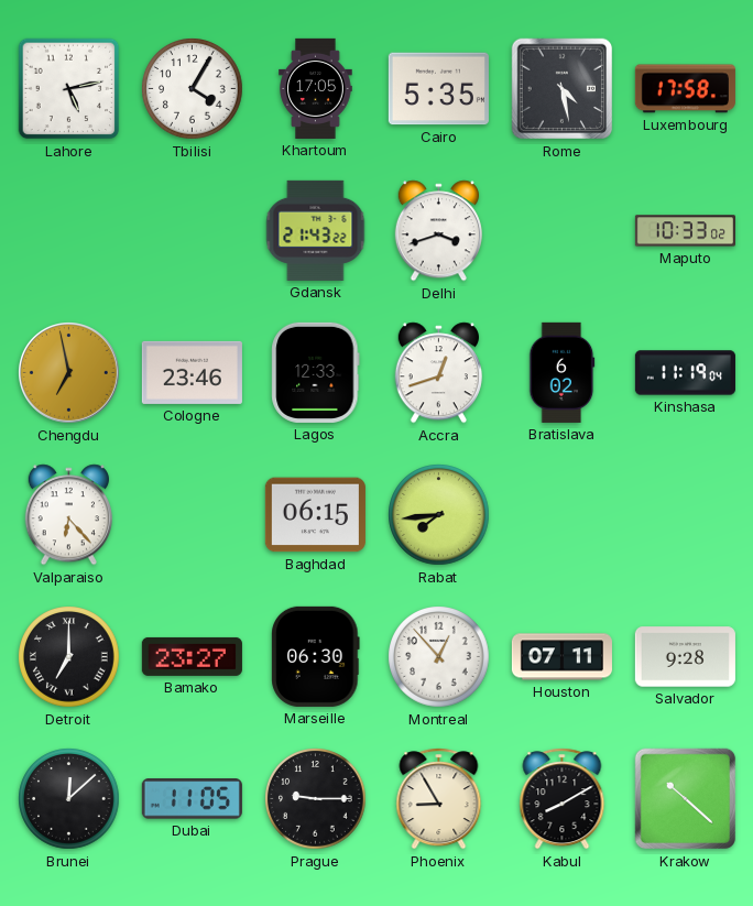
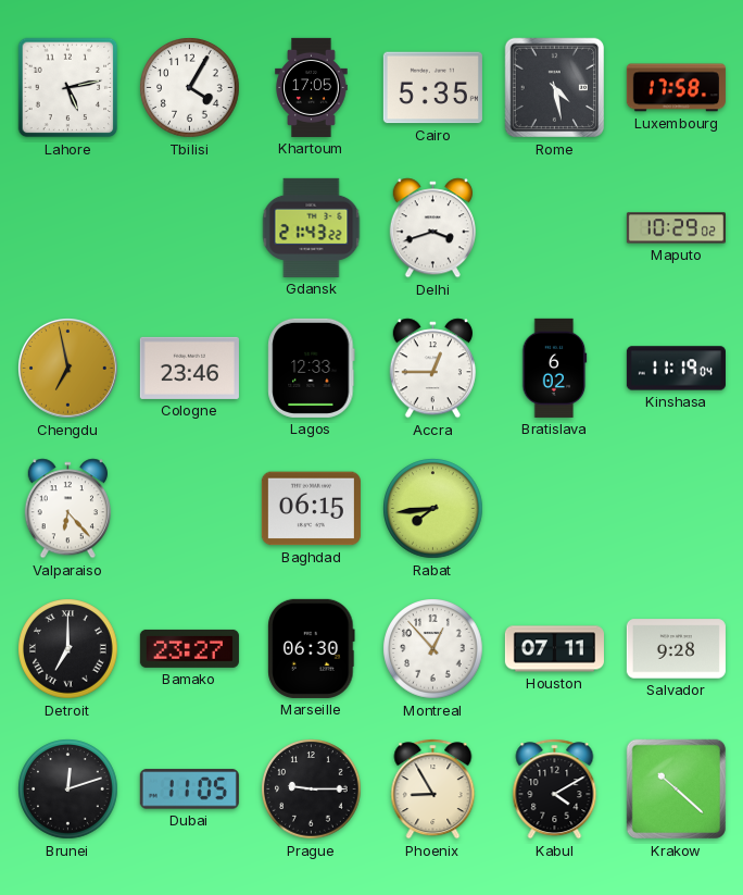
Maputo: 10:33 -> 10:29 (676, 228)
Accra: 12:42 -> 12:45 (432, 369)
Brunei: 12:08 -> 12:12 (68, 790)
Kabul: 8:10 -> 4:10 (555, 790)
